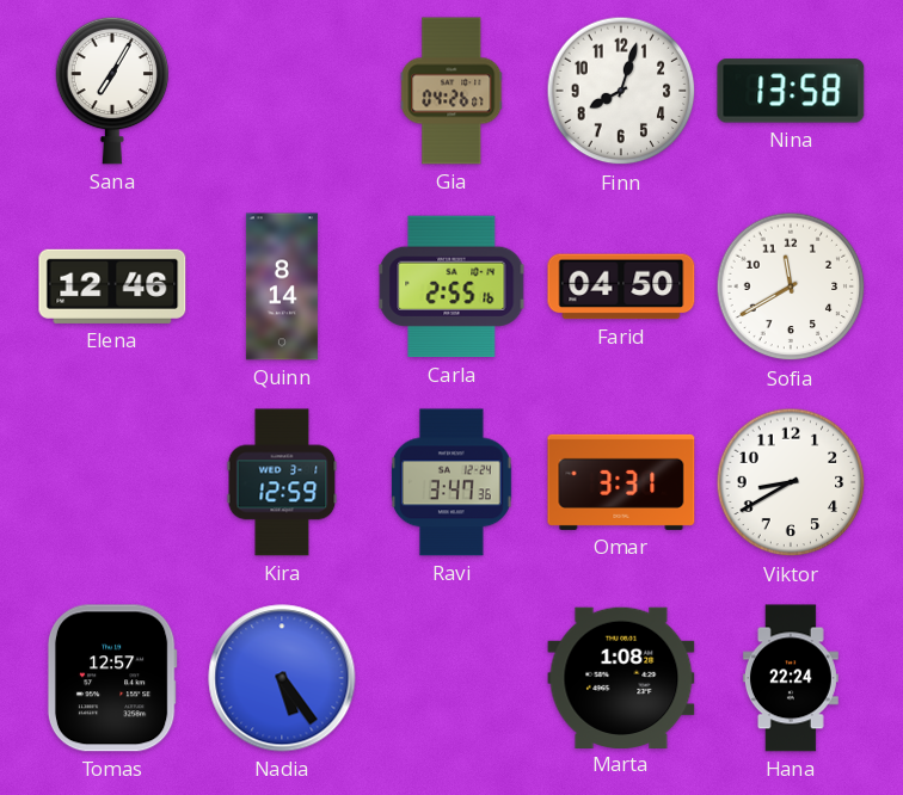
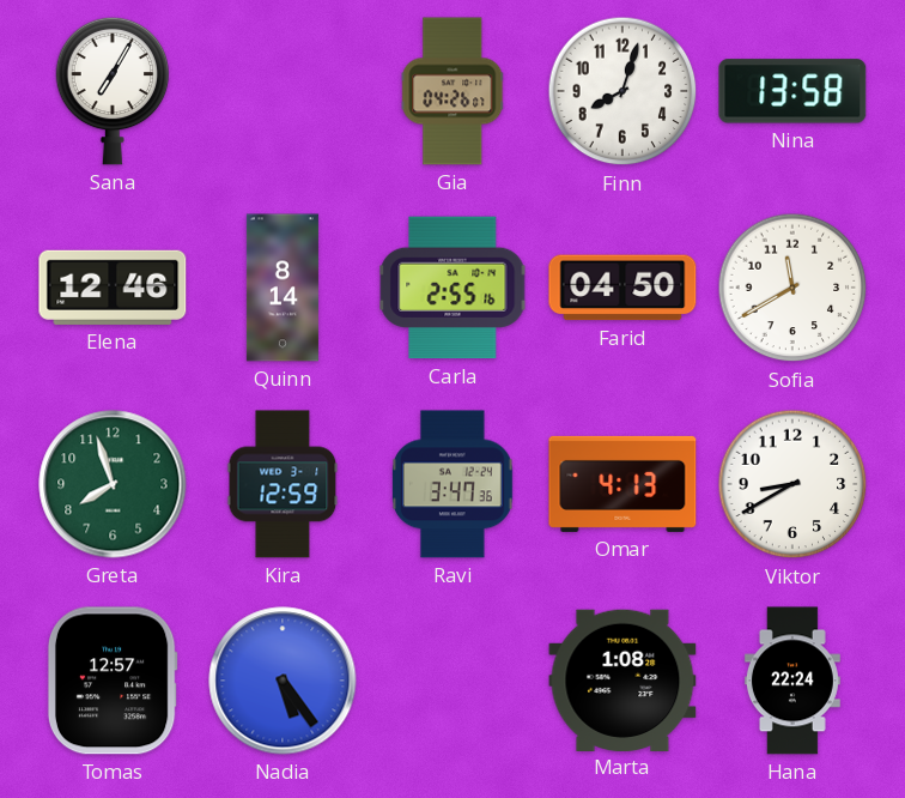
Greta: none -> 7:57 (113, 484)
Omar: 3:31 -> 4:13 (622, 484)
